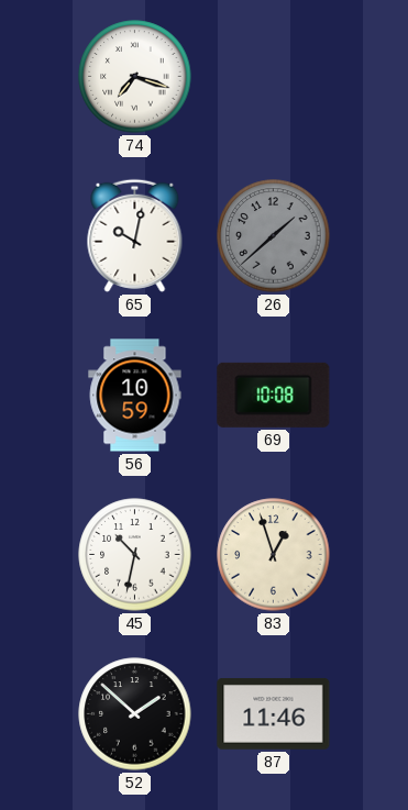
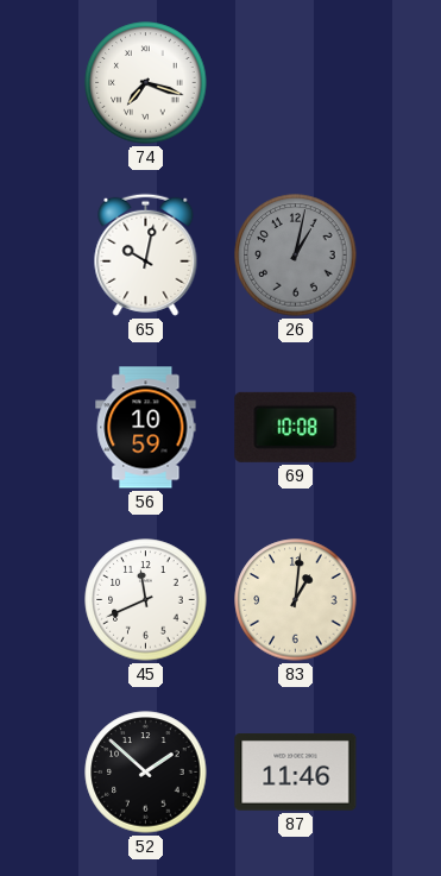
26: 1:38 -> 1:02 (296, 256)
45: 10:32 -> 11:41 (146, 600)
83: 12:57 -> 1:01 (296, 600)
